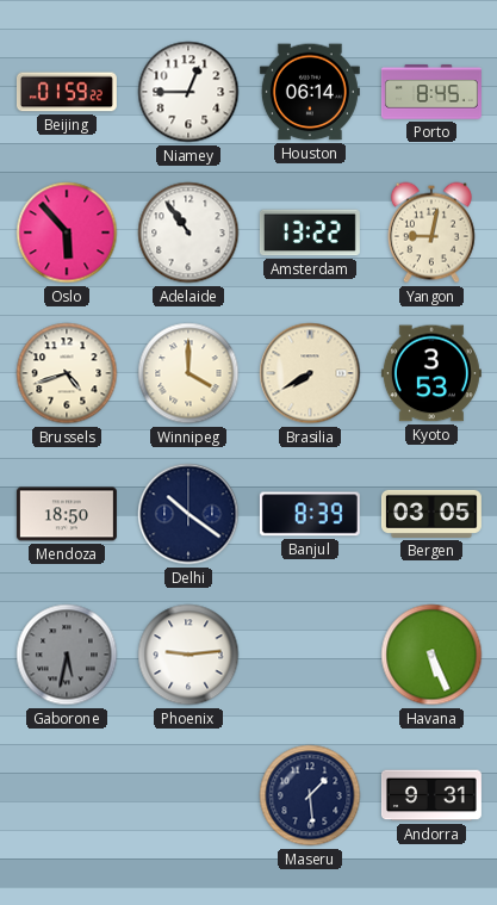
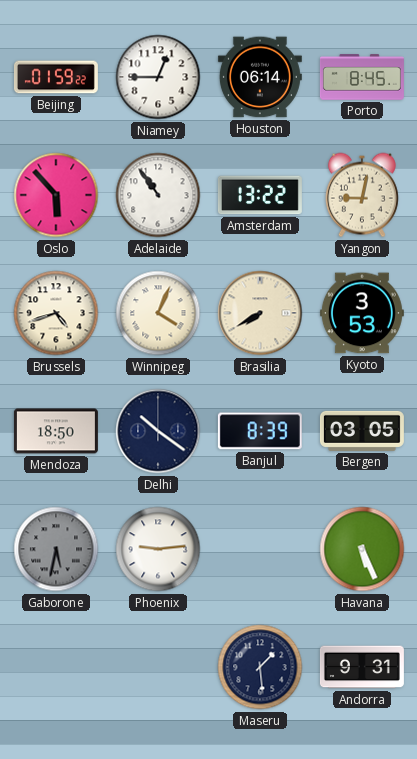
Winnipeg: 4:00 -> 4:04 (158, 313)
